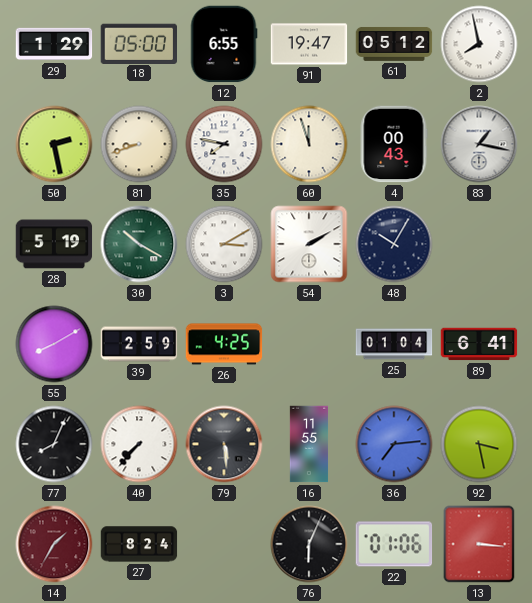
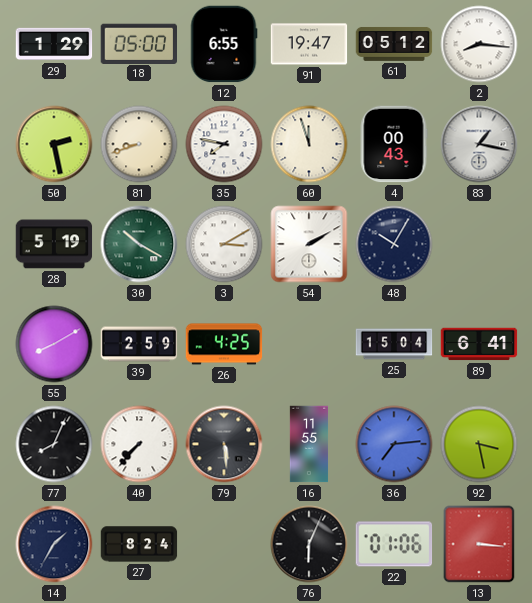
2: 7:58 -> 8:16 (479, 44)
25: 01:04 -> 15:04 (394, 344)
14 dial: burgundy -> navy (54, 544)
